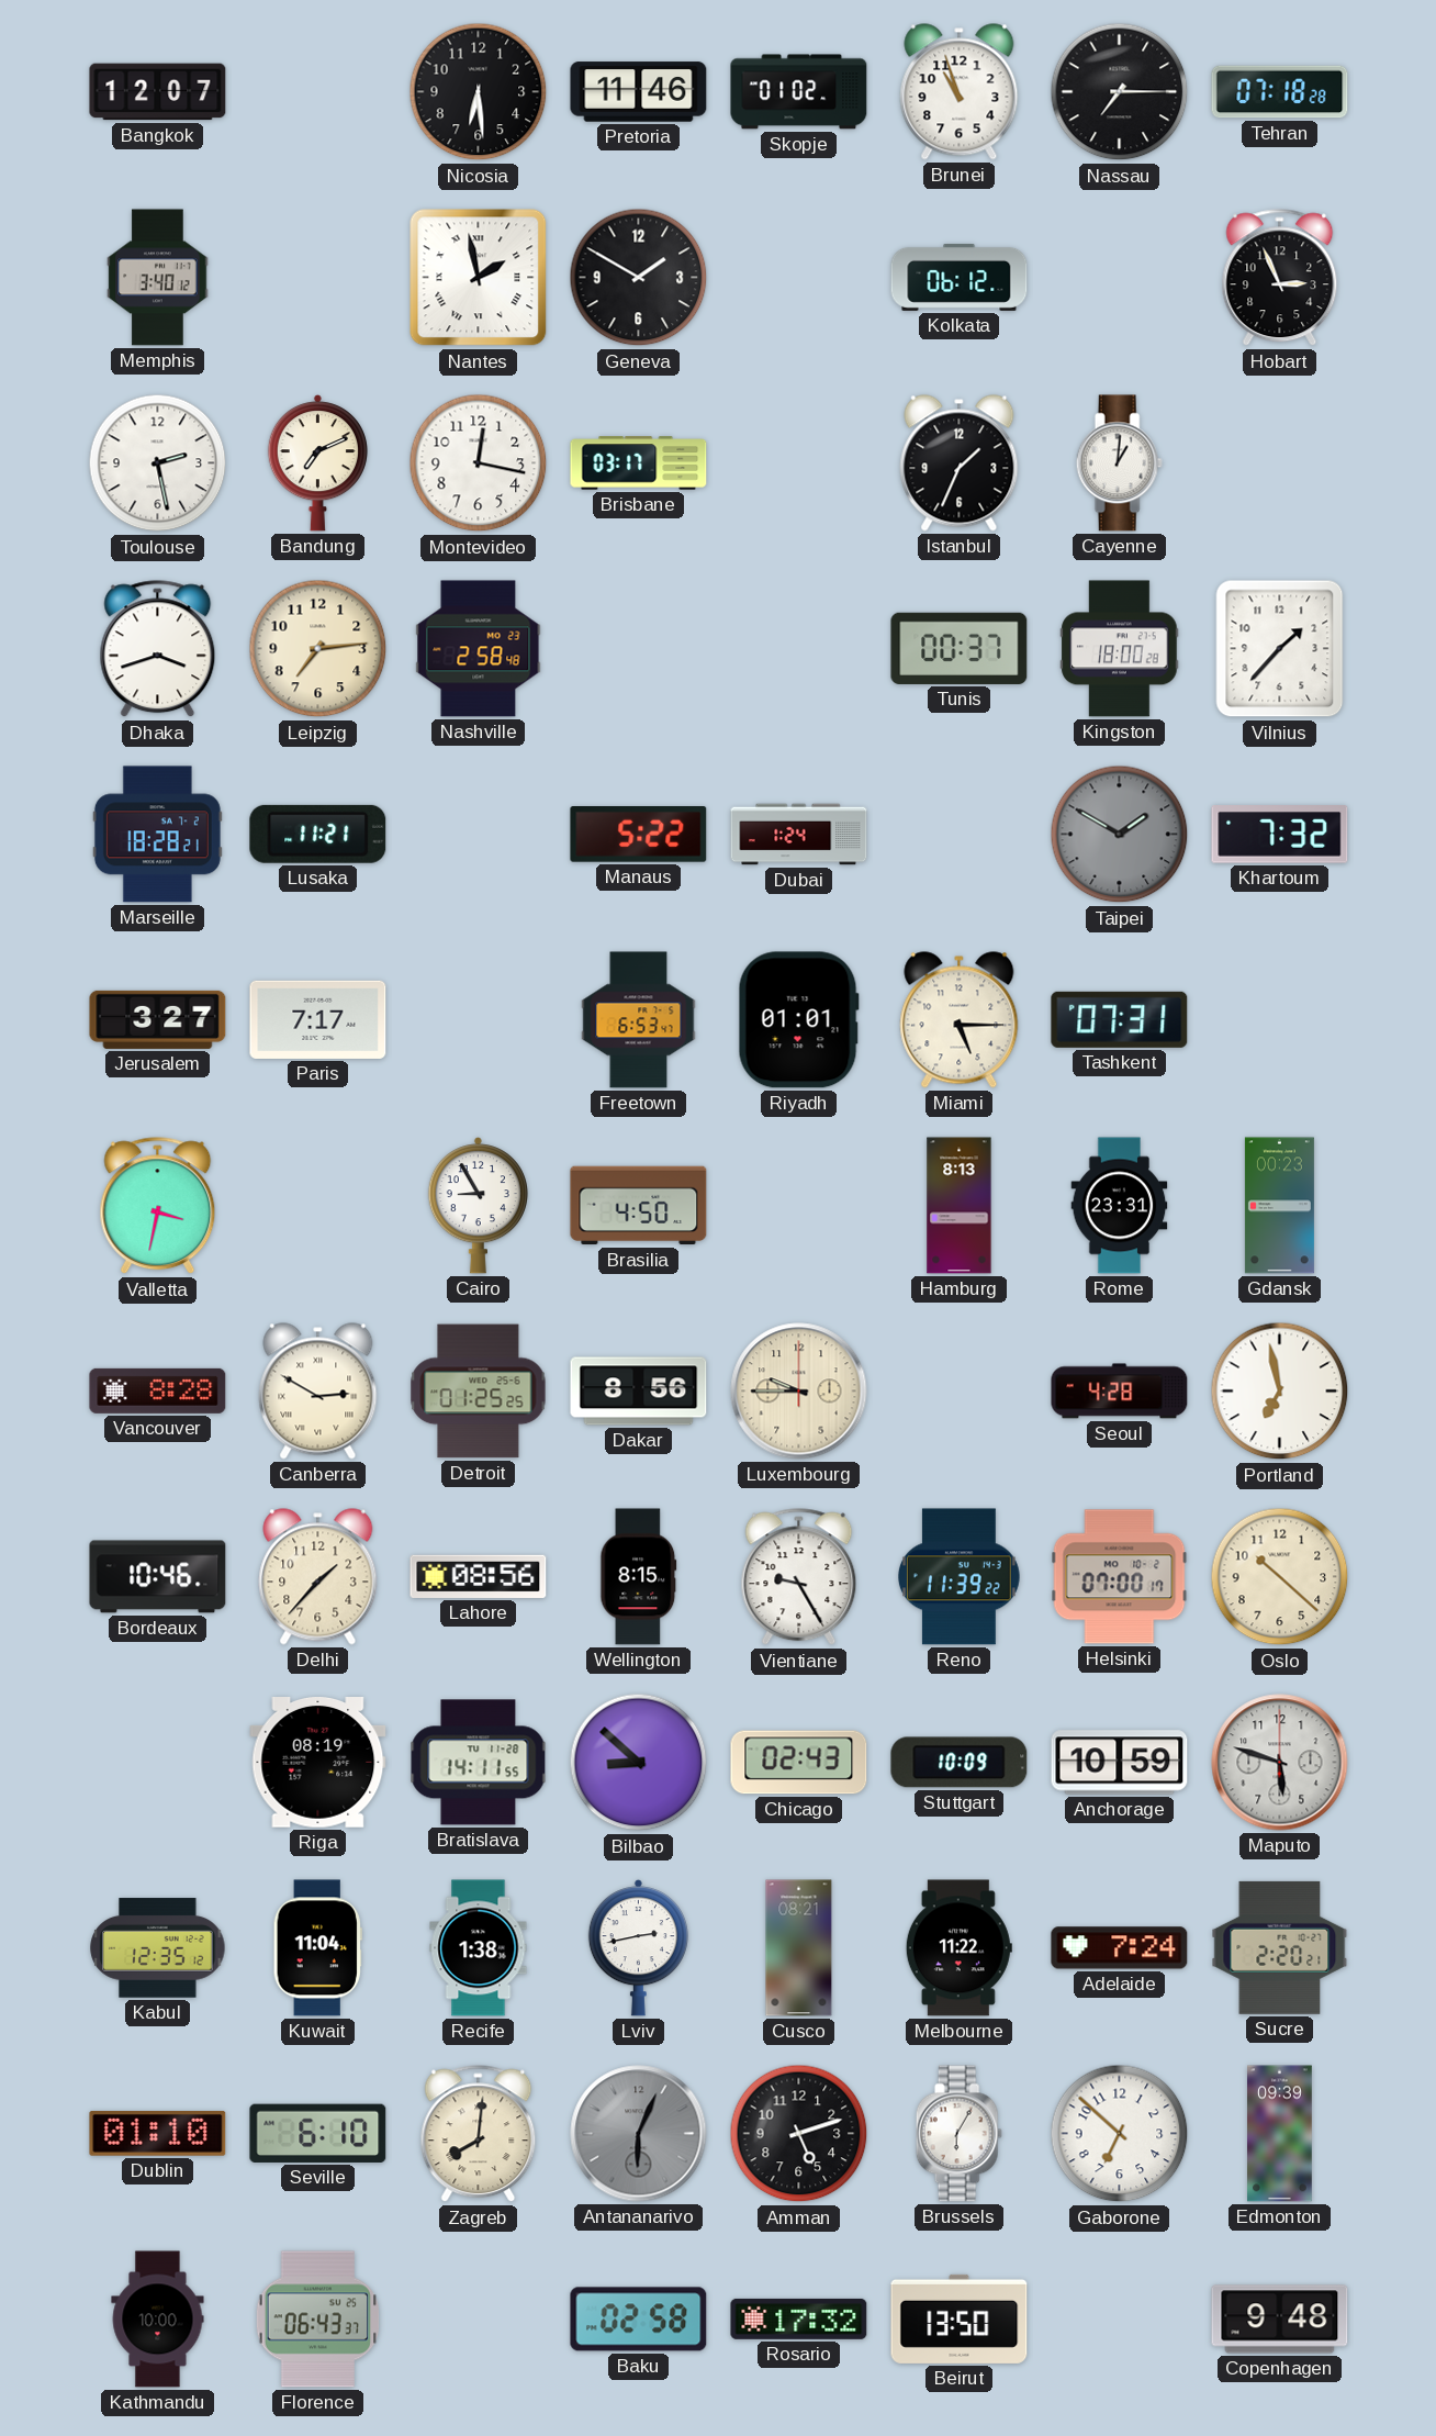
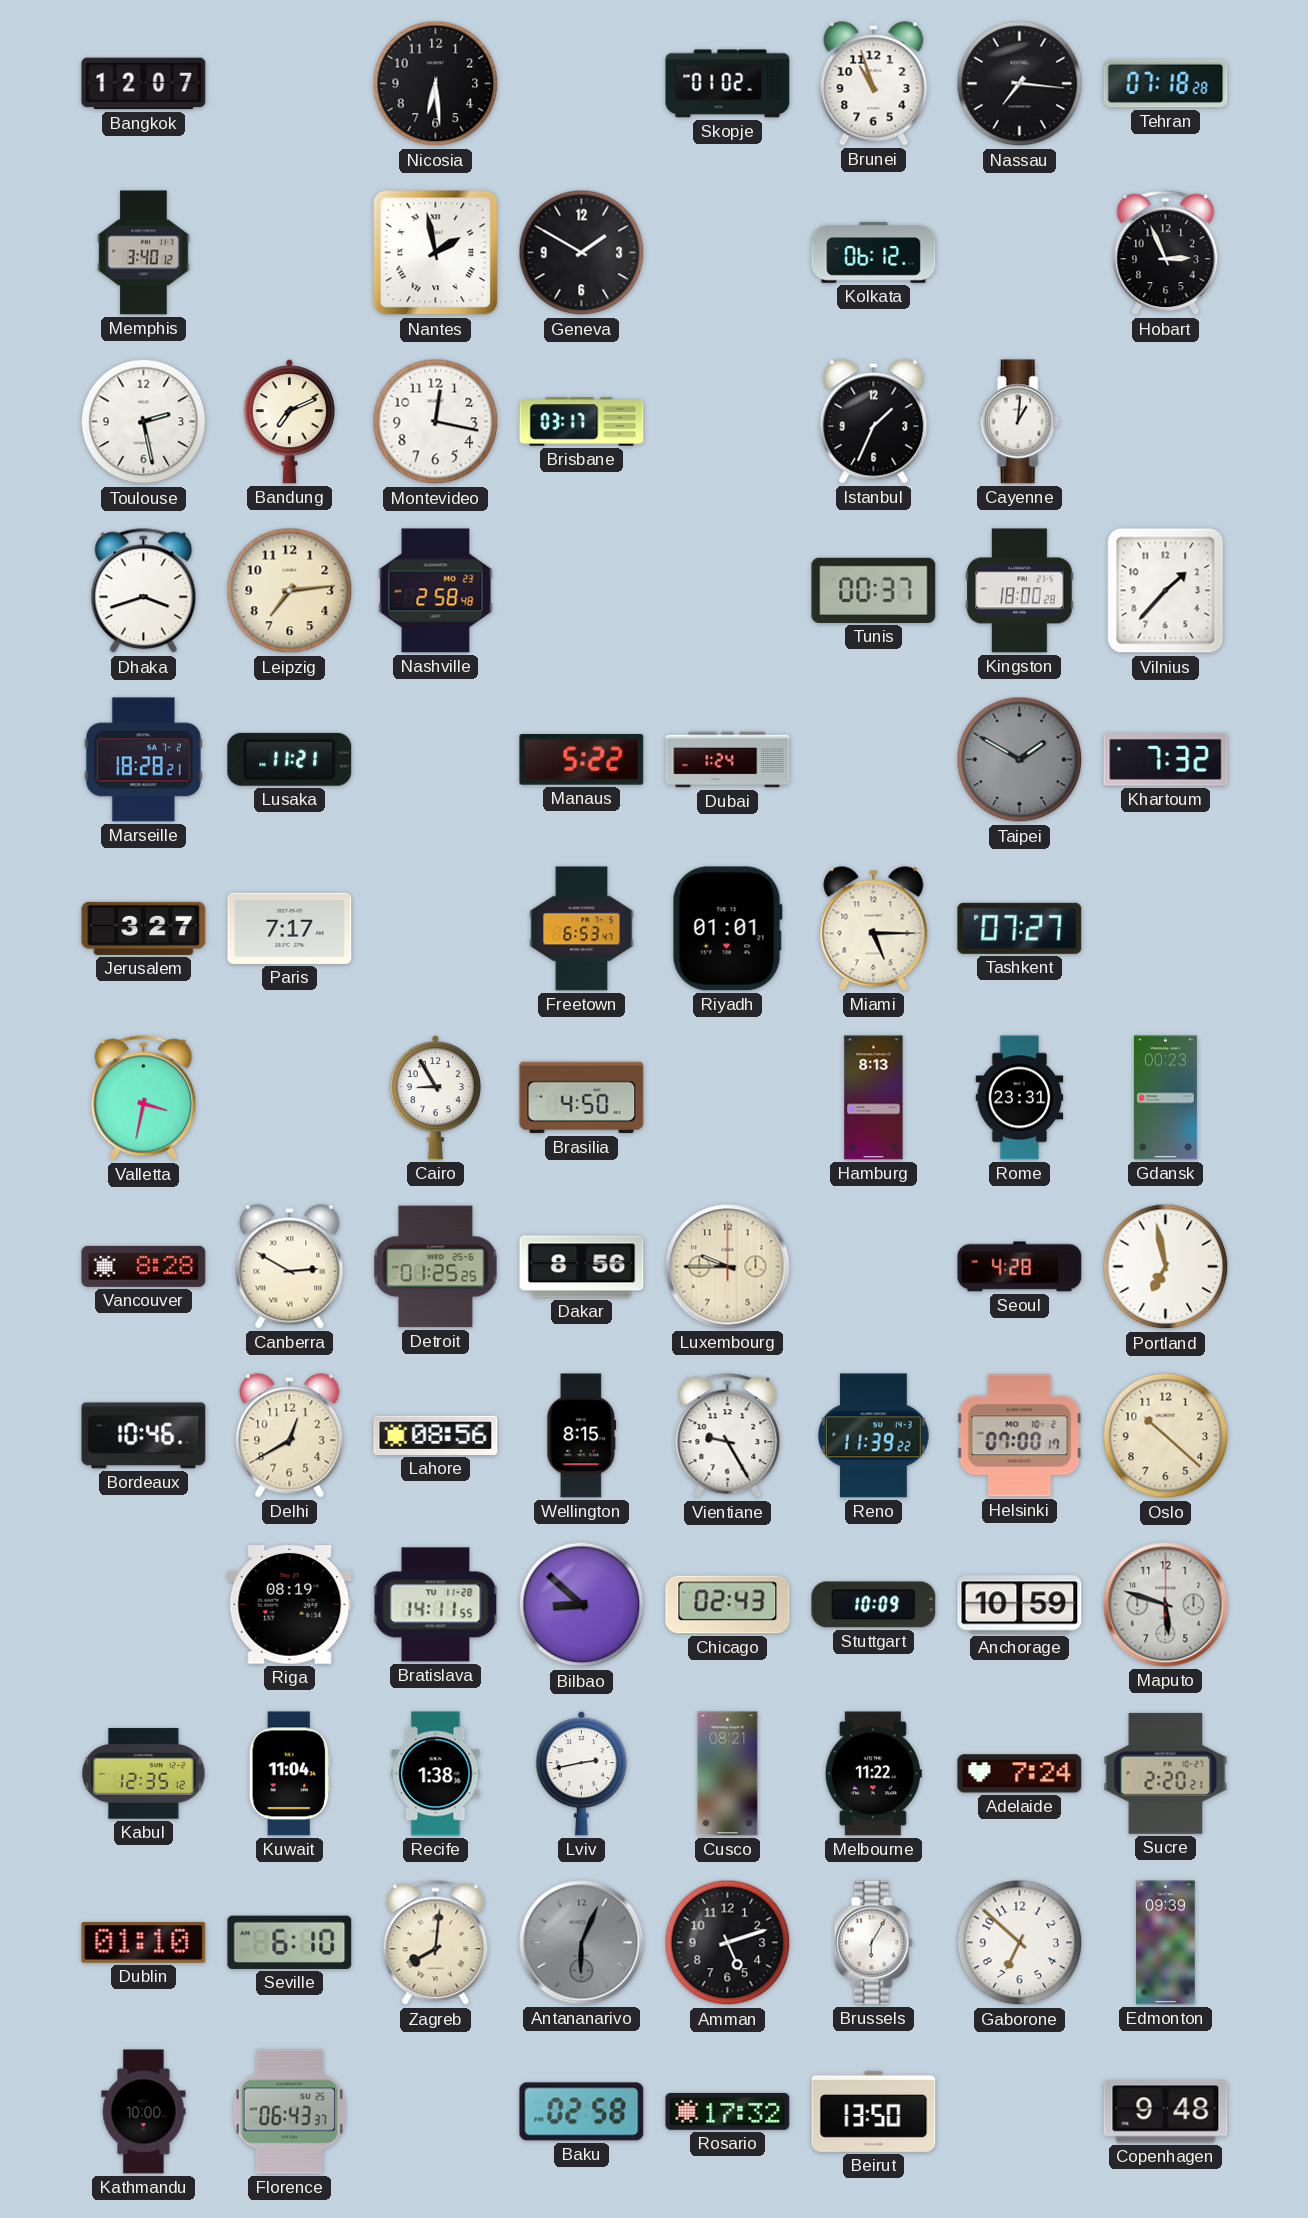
Pretoria: 11:46 -> none (639, 92)
Nassau: 7:15 -> 7:16 (1020, 84)
Tashkent: 07:31 -> 07:27 (1020, 928)
Delhi: 1:37 -> 12:40 (290, 1436)
